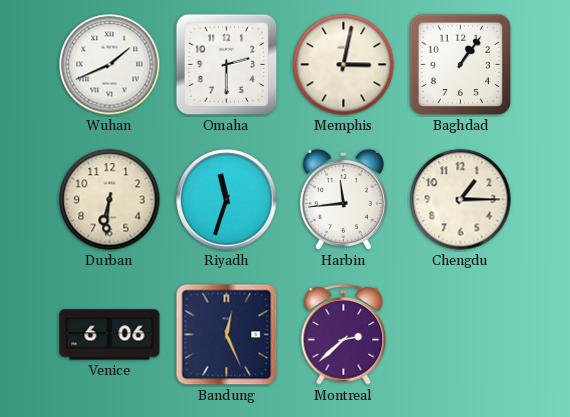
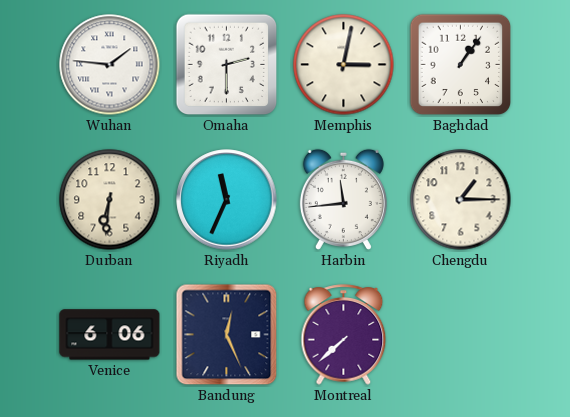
Wuhan: 1:41 -> 1:46 (110, 65)
Riyadh: 11:33 -> 11:34 (227, 200)
Montreal: 2:38 -> 7:38 (344, 335)
